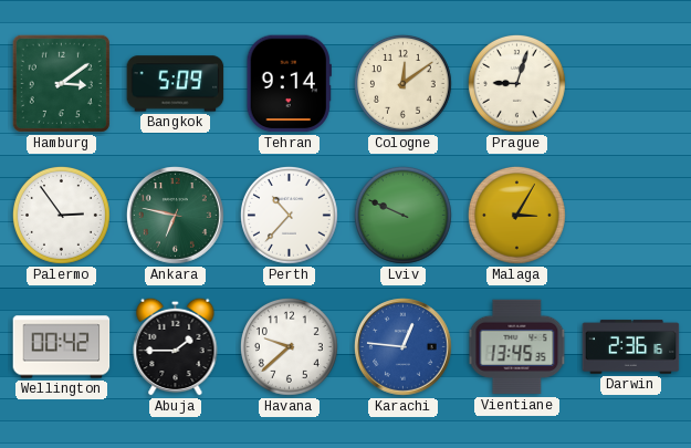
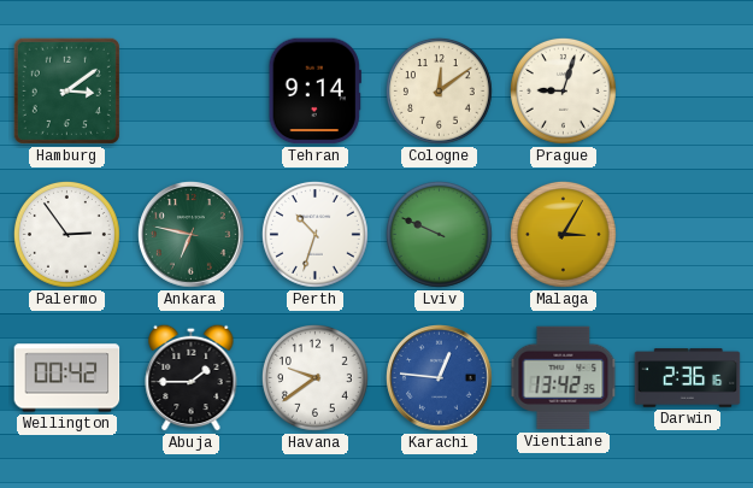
Bangkok: 5:09 -> none (176, 84)
Perth: 10:37 -> 10:33 (316, 235)
Havana: 9:38 -> 9:39 (316, 378)
Vientiane: 13:45 -> 13:42 (564, 378)
